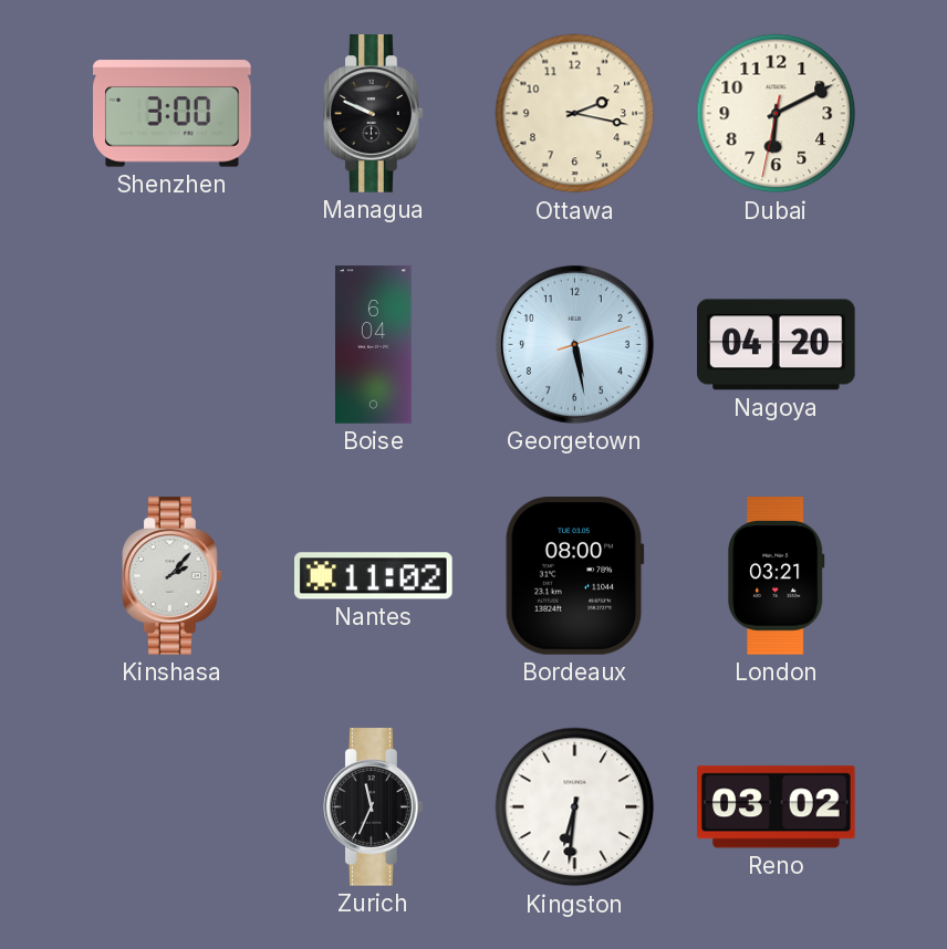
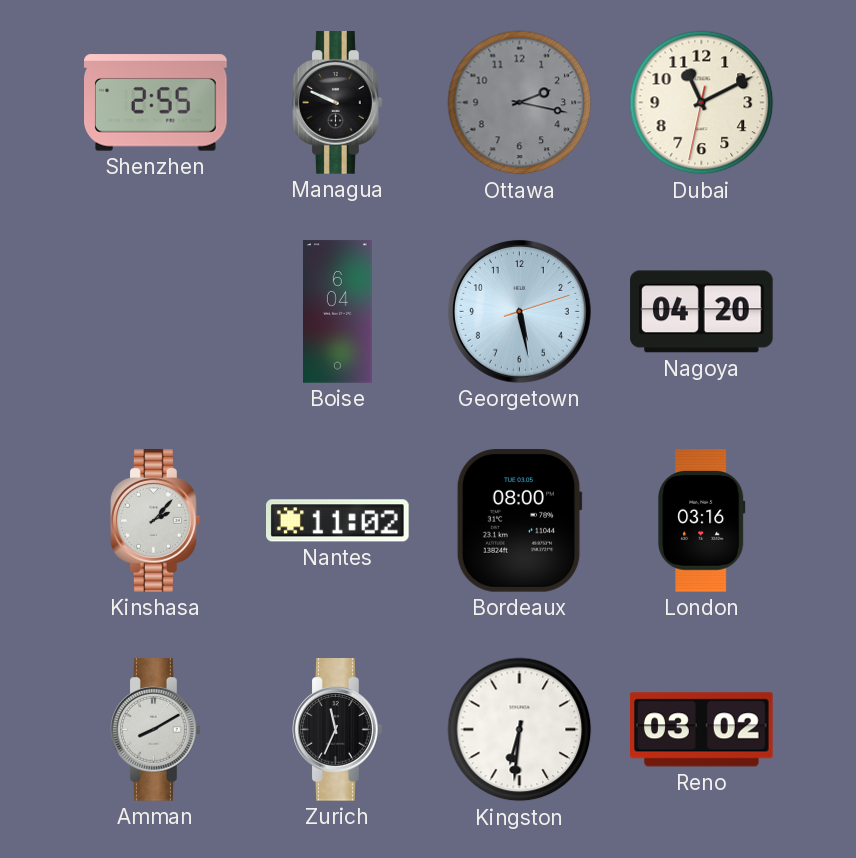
Shenzhen: 3:00 -> 2:55 (156, 103)
Ottawa dial: cream -> grey (520, 103)
Dubai: 6:10 -> 11:10 (702, 103)
London: 03:21 -> 03:16 (702, 521)
Amman: none -> 8:10 (156, 730)
